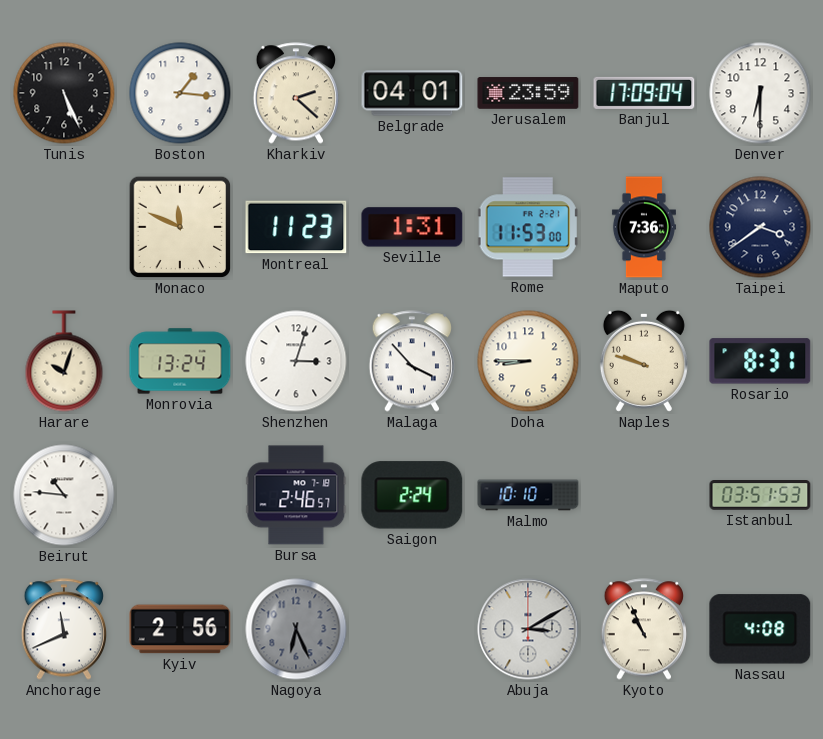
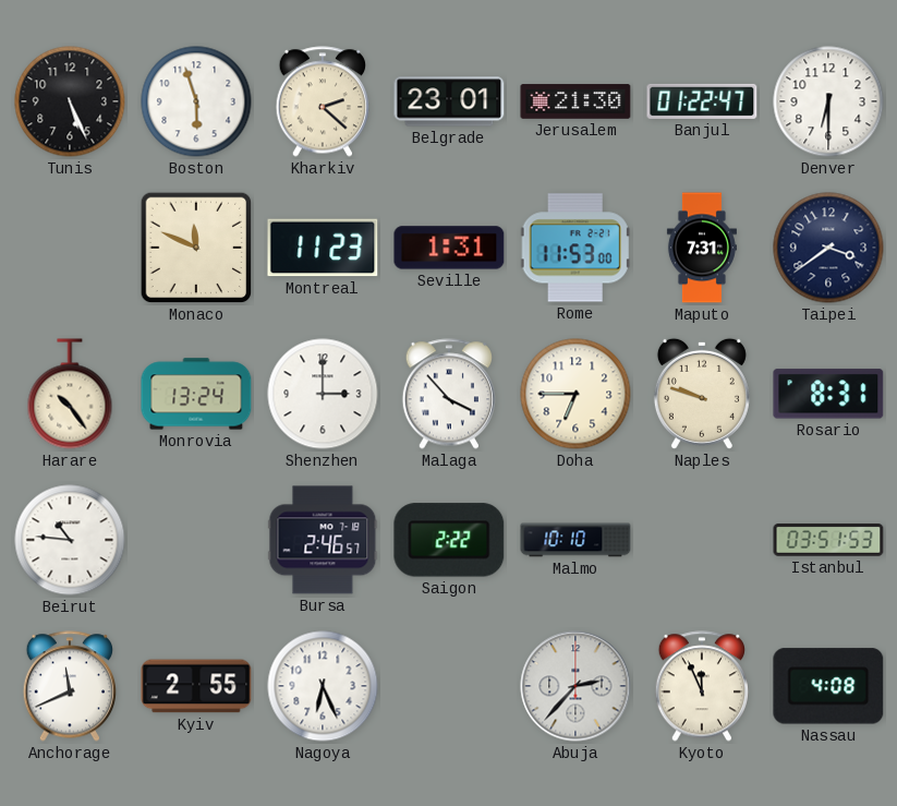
Boston: 1:16 -> 5:57 (196, 101)
Belgrade: 04:01 -> 23:01 (449, 101)
Jerusalem: 23:59 -> 21:30 (575, 101)
Banjul: 17:09 -> 01:22 (702, 101)
Maputo: 7:36 -> 7:31 (702, 248)
Harare: 10:03 -> 10:24 (70, 394)
Shenzhen: 3:03 -> 3:00 (323, 394)
Doha: 8:45 -> 6:45 (575, 394)
Saigon: 2:24 -> 2:22 (449, 540)
Kyiv: 2:56 -> 2:55 (196, 686)
Nagoya dial: grey -> white (323, 686)
Abuja: 3:10 -> 2:37 (575, 686)
Kyoto: 10:56 -> 11:56 (701, 686)
